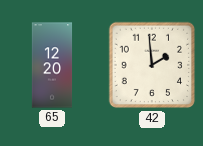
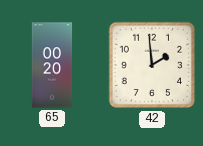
65: 12:20 -> 00:20 (52, 65)
